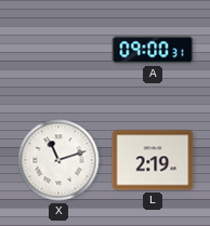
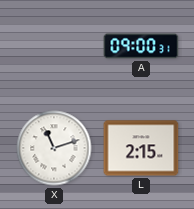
L: 2:19 -> 2:15 (141, 148)
